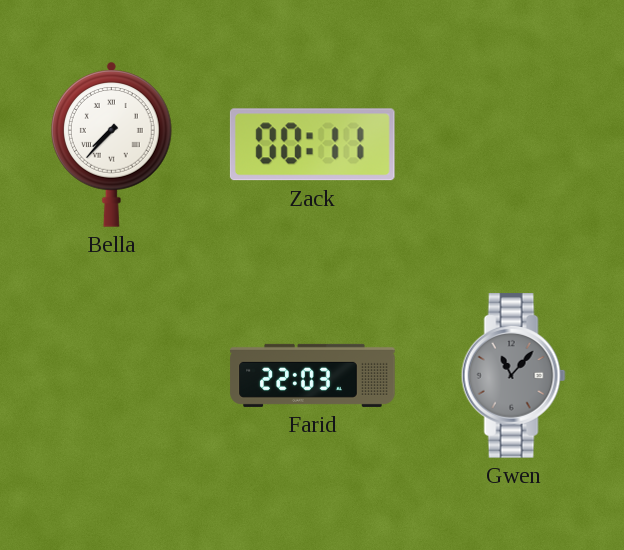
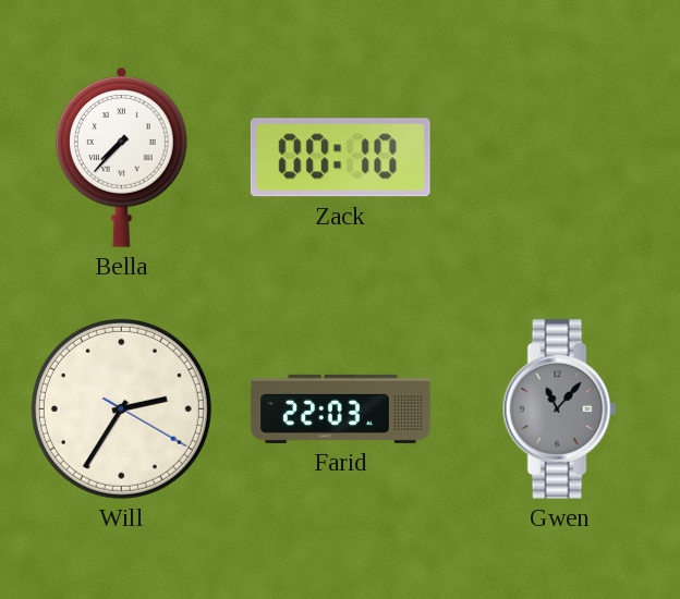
Zack: 00:11 -> 00:10 (340, 158)
Will: none -> 2:35 (121, 408)
